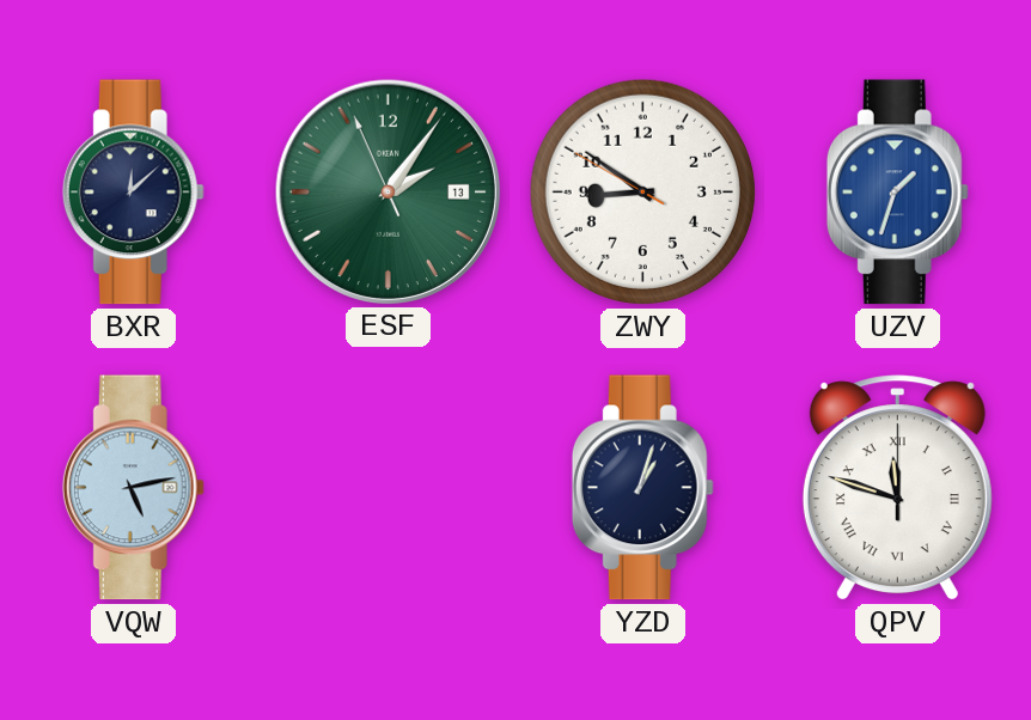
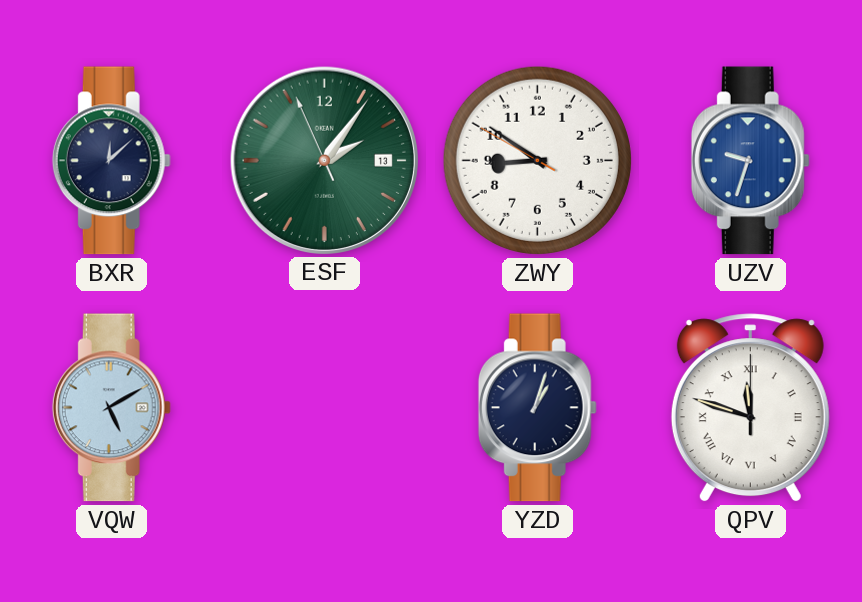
UZV: 1:33 -> 9:33 (750, 161)
VQW: 5:13 -> 5:10 (111, 408)
